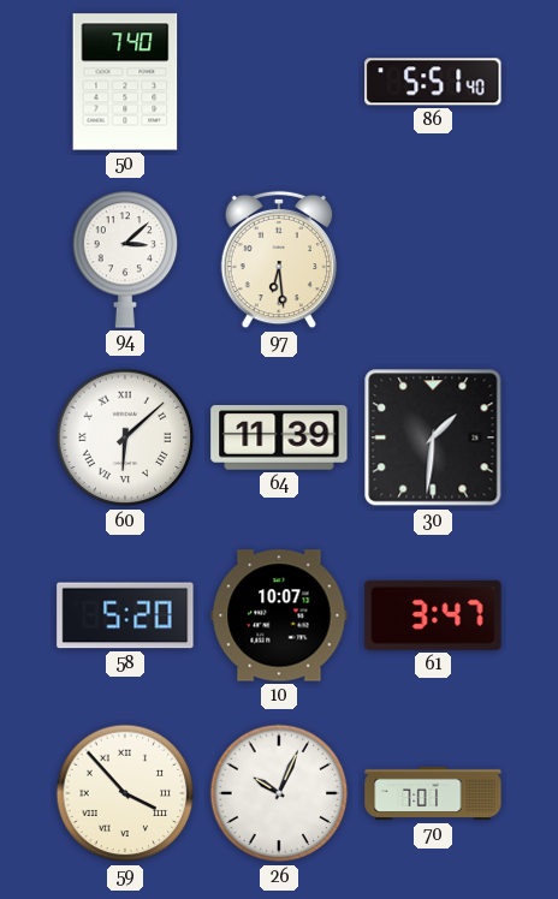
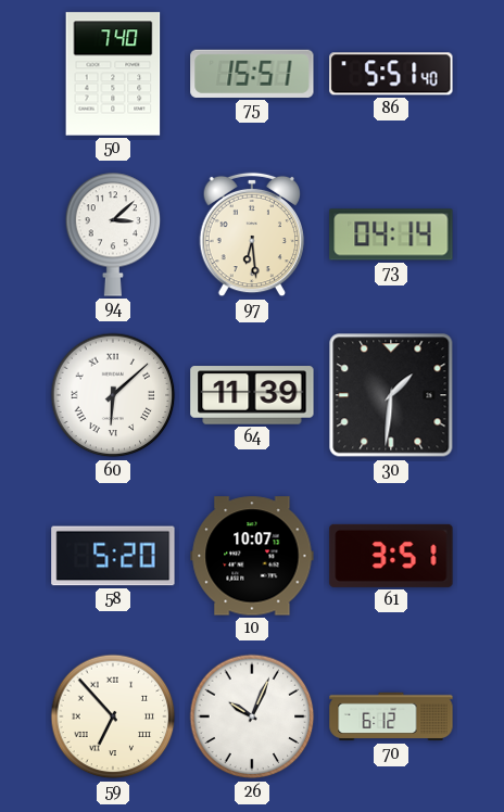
75: none -> 15:51 (252, 74)
73: none -> 04:14 (391, 234)
61: 3:47 -> 3:51 (391, 556)
59: 3:53 -> 6:53 (113, 716)
70: 7:01 -> 6:12 (391, 716)
